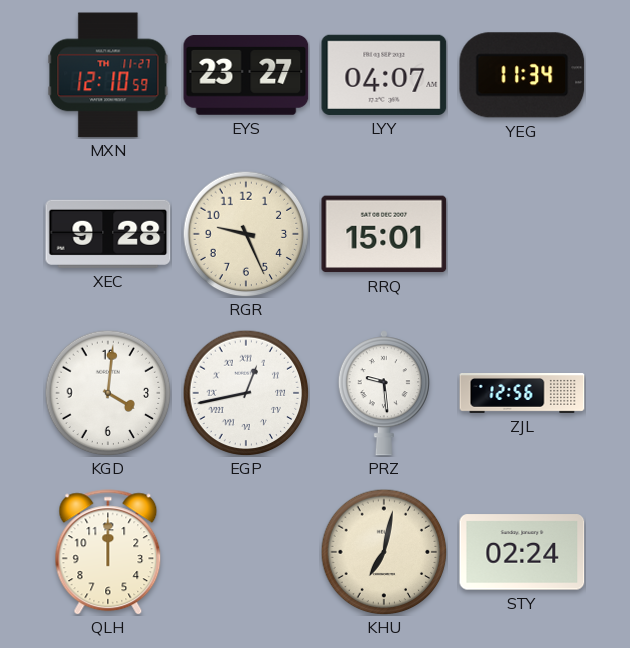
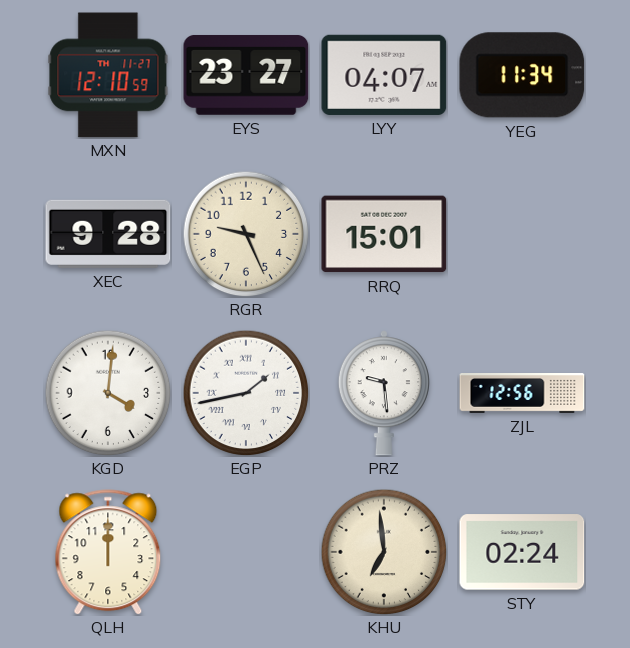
EGP: 12:43 -> 1:43 (246, 393)
KHU: 7:02 -> 6:59 (384, 552)
